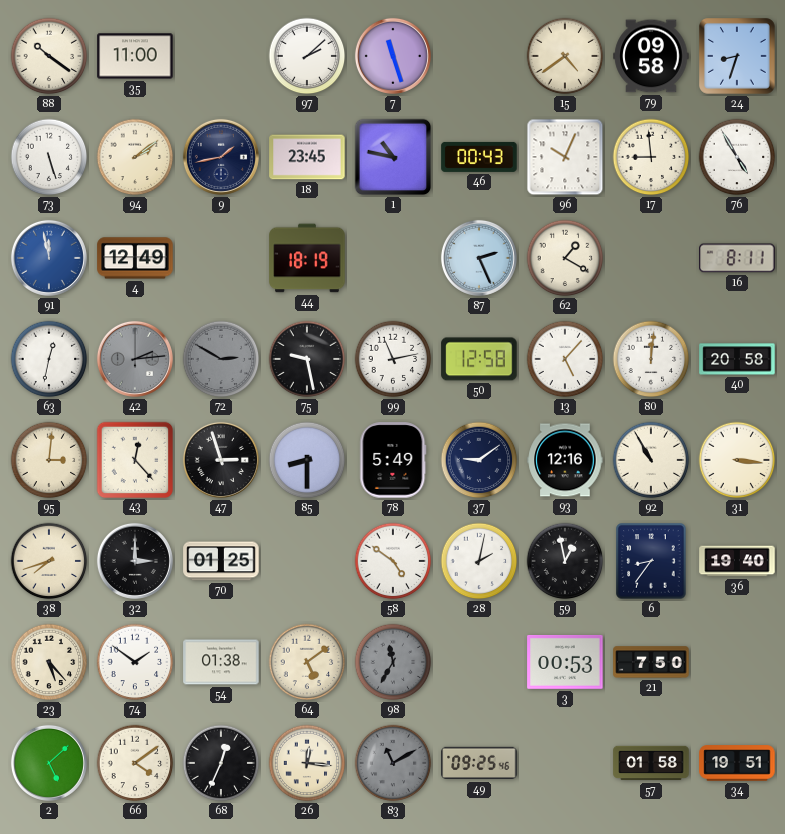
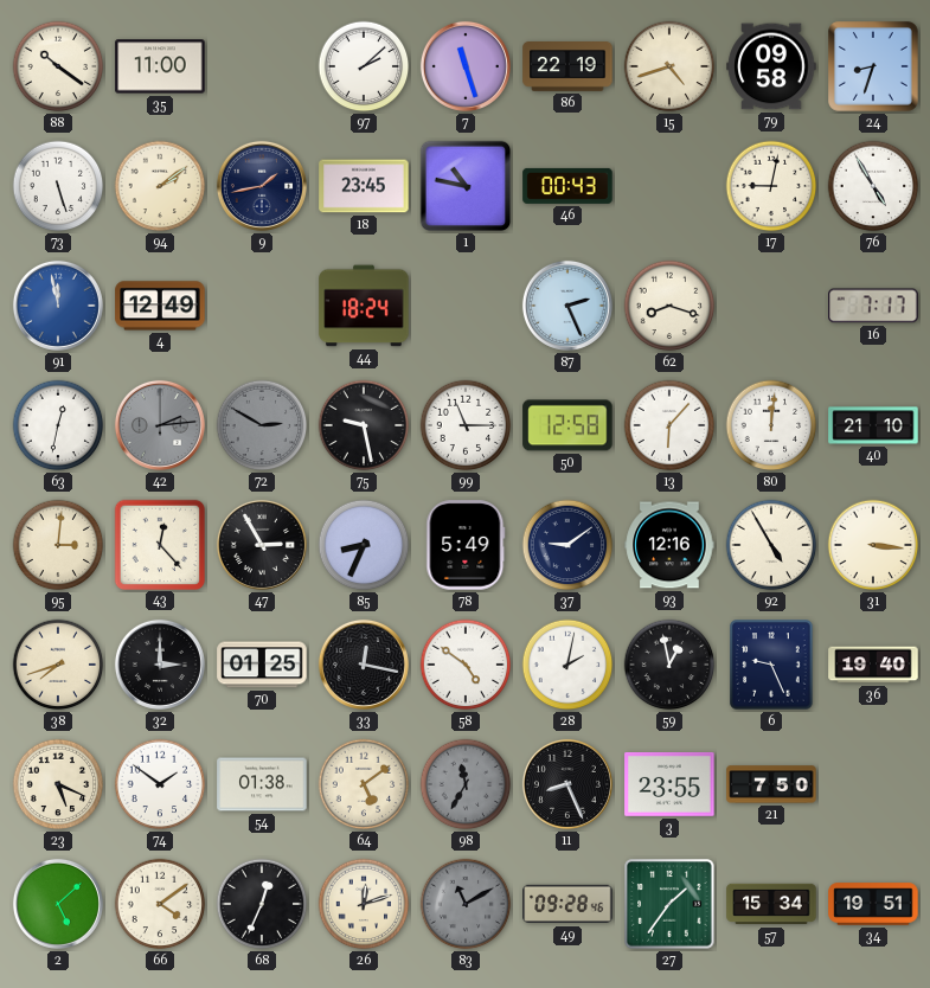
86: none -> 22:19 (567, 68)
15: 4:39 -> 4:42 (669, 66)
96: 10:04 -> none (565, 157)
17: 8:59 -> 9:02 (771, 186)
44: 18:19 -> 18:24 (364, 306)
62: 1:20 -> 8:18 (669, 306)
16: 8:11 -> 7:17 (873, 306)
99: 11:13 -> 11:15 (466, 425)
13: 5:07 -> 6:07 (669, 425)
40: 20:58 -> 21:10 (873, 425)
47: 2:57 -> 2:55 (262, 545)
85: 8:30 -> 8:34 (364, 545)
92: 10:55 -> 4:55 (771, 545)
33: none -> 12:17 (364, 665)
6: 8:36 -> 9:26 (771, 665)
23: 5:23 -> 5:19 (58, 784)
11: none -> 8:26 (567, 784)
3: 00:53 -> 23:55 (669, 784)
26: 12:16 -> 12:12 (364, 904)
49: 09:25 -> 09:28 (567, 904)
27: none -> 1:36 (669, 904)
57: 01:58 -> 15:34 (771, 904)
